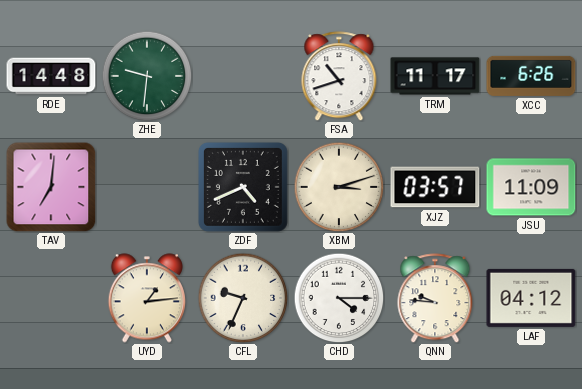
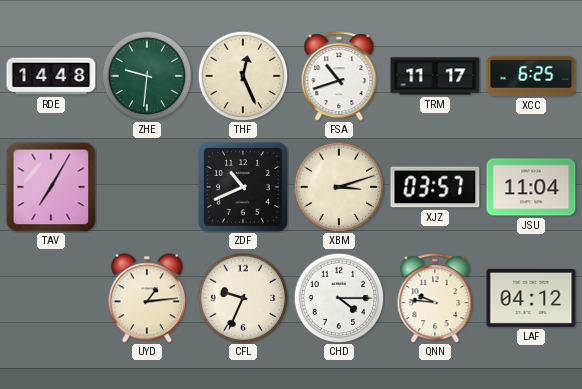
THF: none -> 12:26 (243, 76)
XCC: 6:26 -> 6:25 (531, 76)
TAV: 7:01 -> 7:05 (51, 187)
ZDF: 4:41 -> 10:41 (243, 187)
JSU: 11:09 -> 11:04 (531, 187)
